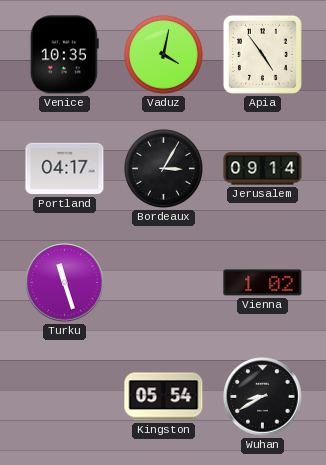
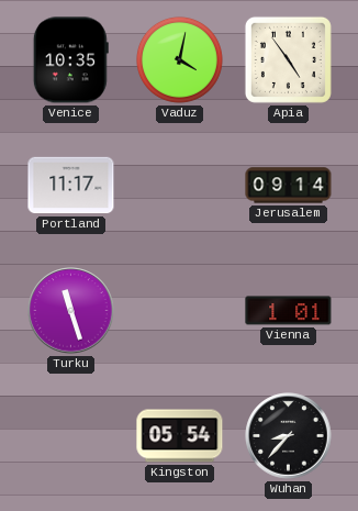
Portland: 04:17 -> 11:17 (71, 186)
Bordeaux: 3:05 -> none (163, 168)
Vienna: 1:02 -> 1:01 (289, 311)
Wuhan: 8:40 -> 8:37 (289, 436)
